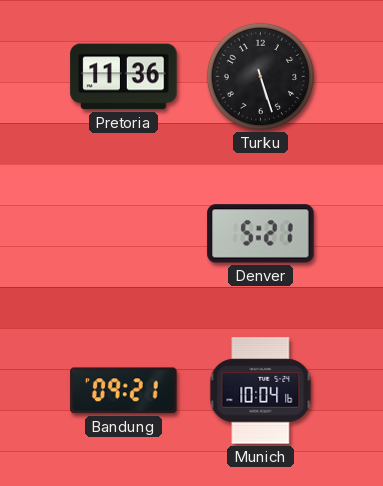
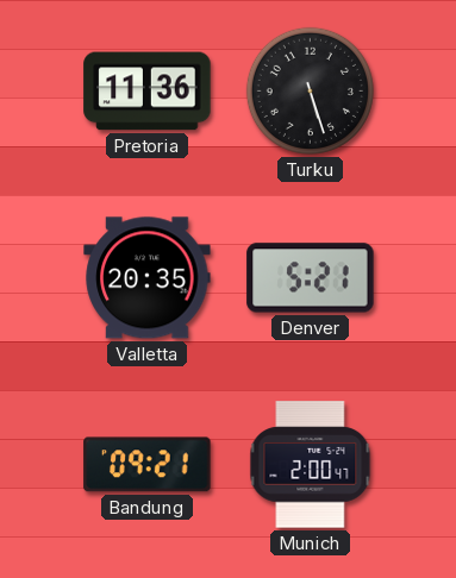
Valletta: none -> 20:35 (148, 278)
Munich: 10:04 -> 2:00 (311, 465)
